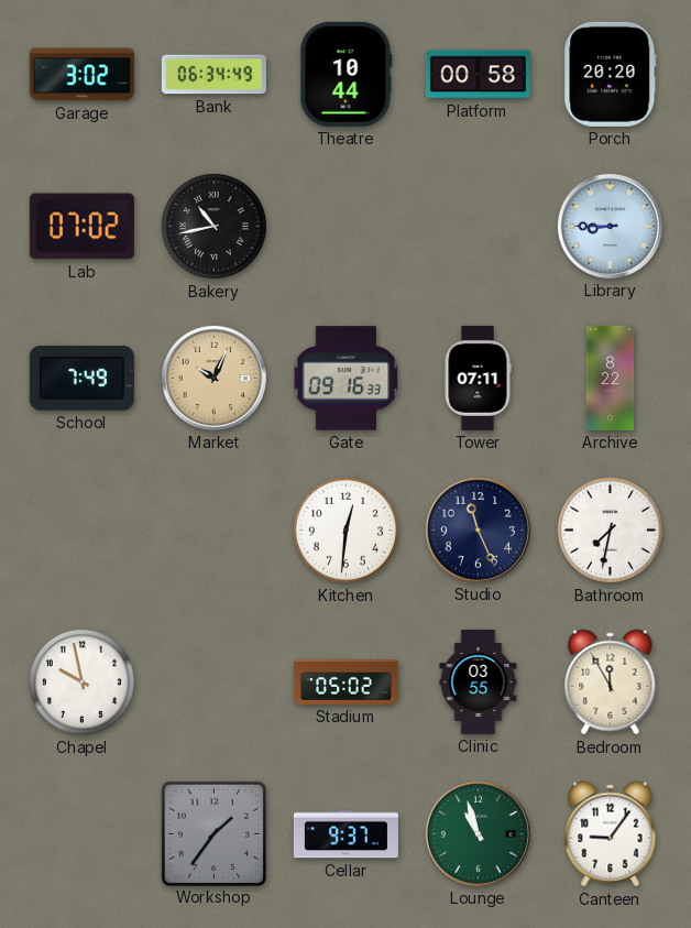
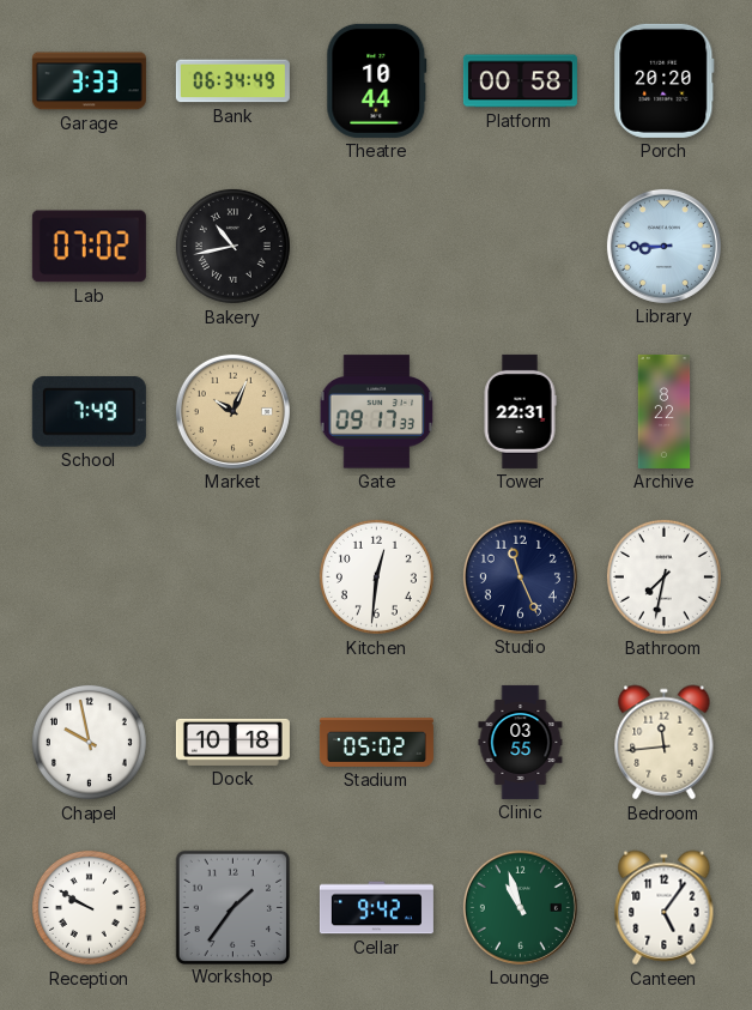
Garage: 3:02 -> 3:33 (89, 81)
Gate: 09:16 -> 09:17 (377, 412)
Tower: 07:11 -> 22:31 (520, 411)
Dock: none -> 10:18 (232, 742)
Bedroom: 11:55 -> 11:44 (665, 743)
Reception: none -> 9:50 (89, 907)
Cellar: 9:37 -> 9:42 (376, 908)
Canteen: 9:06 -> 5:06 (665, 908)
